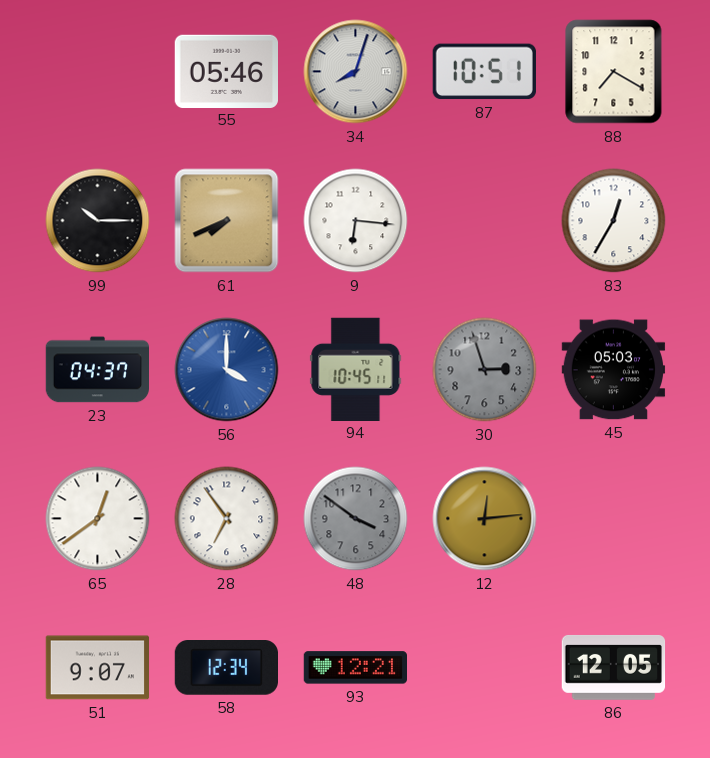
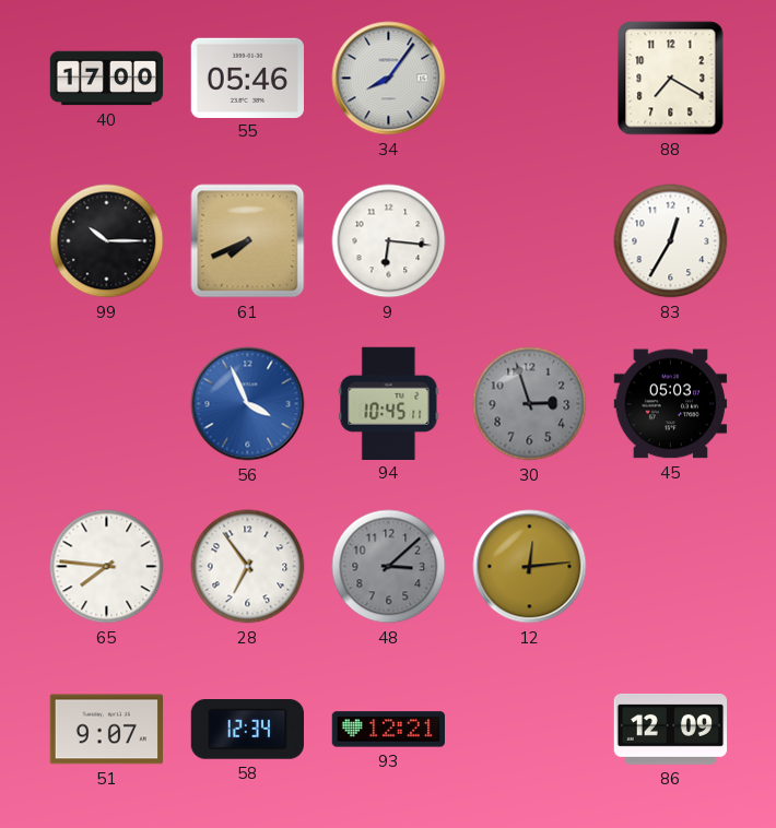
40: none -> 17:00 (107, 79)
34: 8:03 -> 8:06 (389, 79)
87: 10:51 -> none (484, 72)
23: 04:37 -> none (97, 370)
56: 4:00 -> 3:56 (248, 404)
65: 12:39 -> 7:46 (107, 567)
48: 3:51 -> 3:08 (389, 567)
86: 12:05 -> 12:09 (671, 729)
